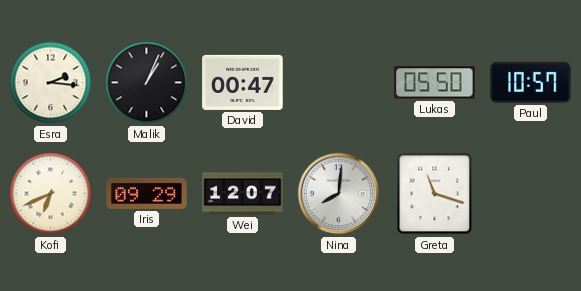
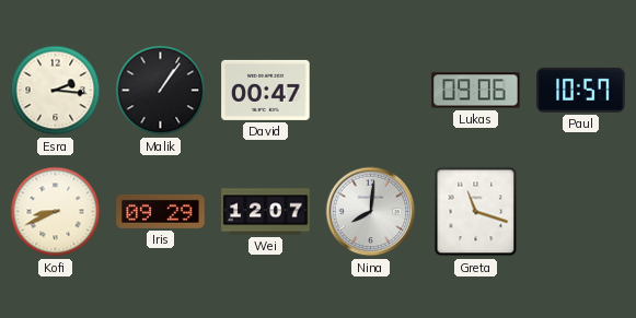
Malik: 1:04 -> 1:06 (161, 91)
Lukas: 05:50 -> 09:06 (476, 91)
Kofi: 6:41 -> 8:41 (56, 212)
